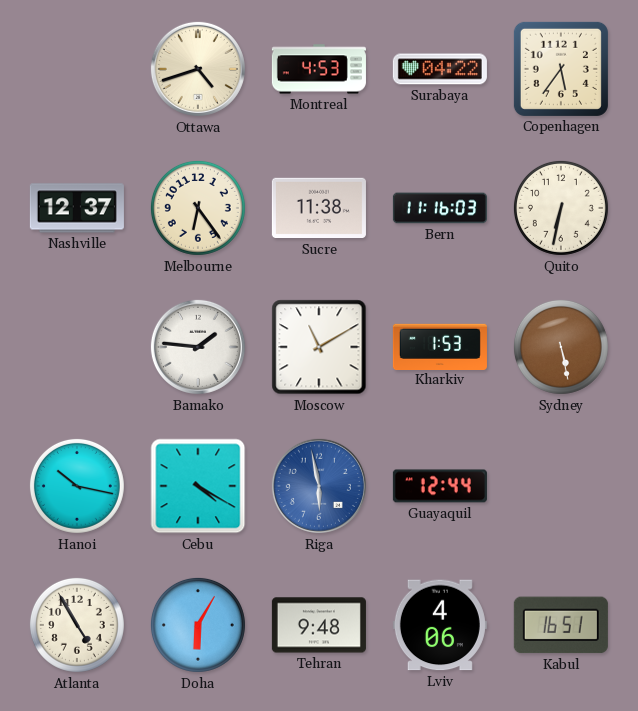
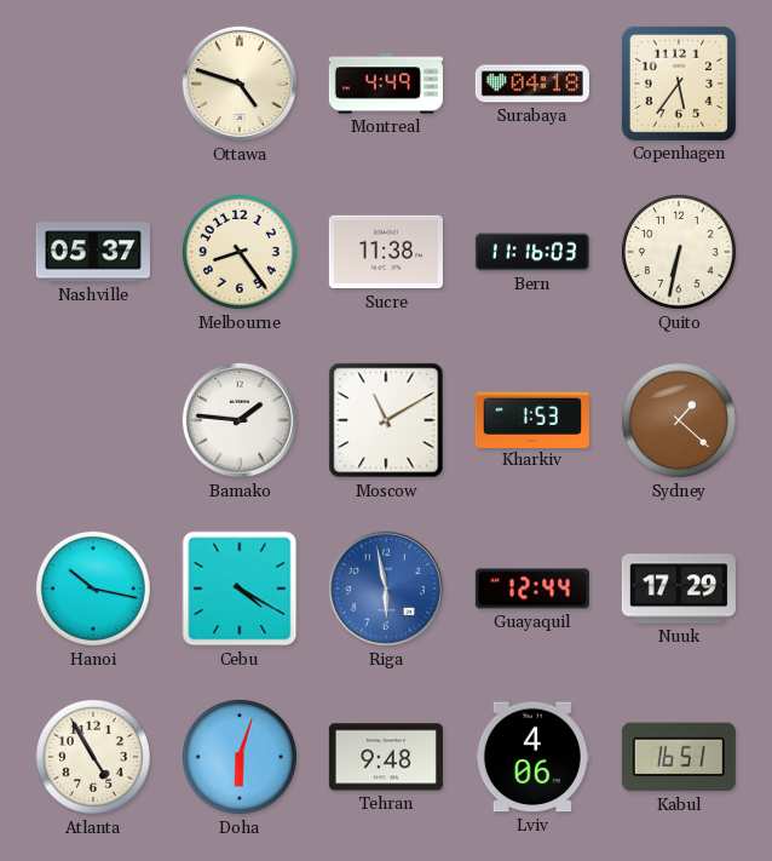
Ottawa: 4:42 -> 4:48 (240, 84)
Montreal: 4:53 -> 4:49 (386, 84)
Surabaya: 04:22 -> 04:18 (532, 84)
Nashville: 12:37 -> 05:37 (93, 252)
Melbourne: 6:24 -> 8:24 (240, 252)
Sydney: 5:28 -> 1:22 (679, 420)
Nuuk: none -> 17:29 (679, 589)
Doha: 6:05 -> 6:03 (240, 757)
